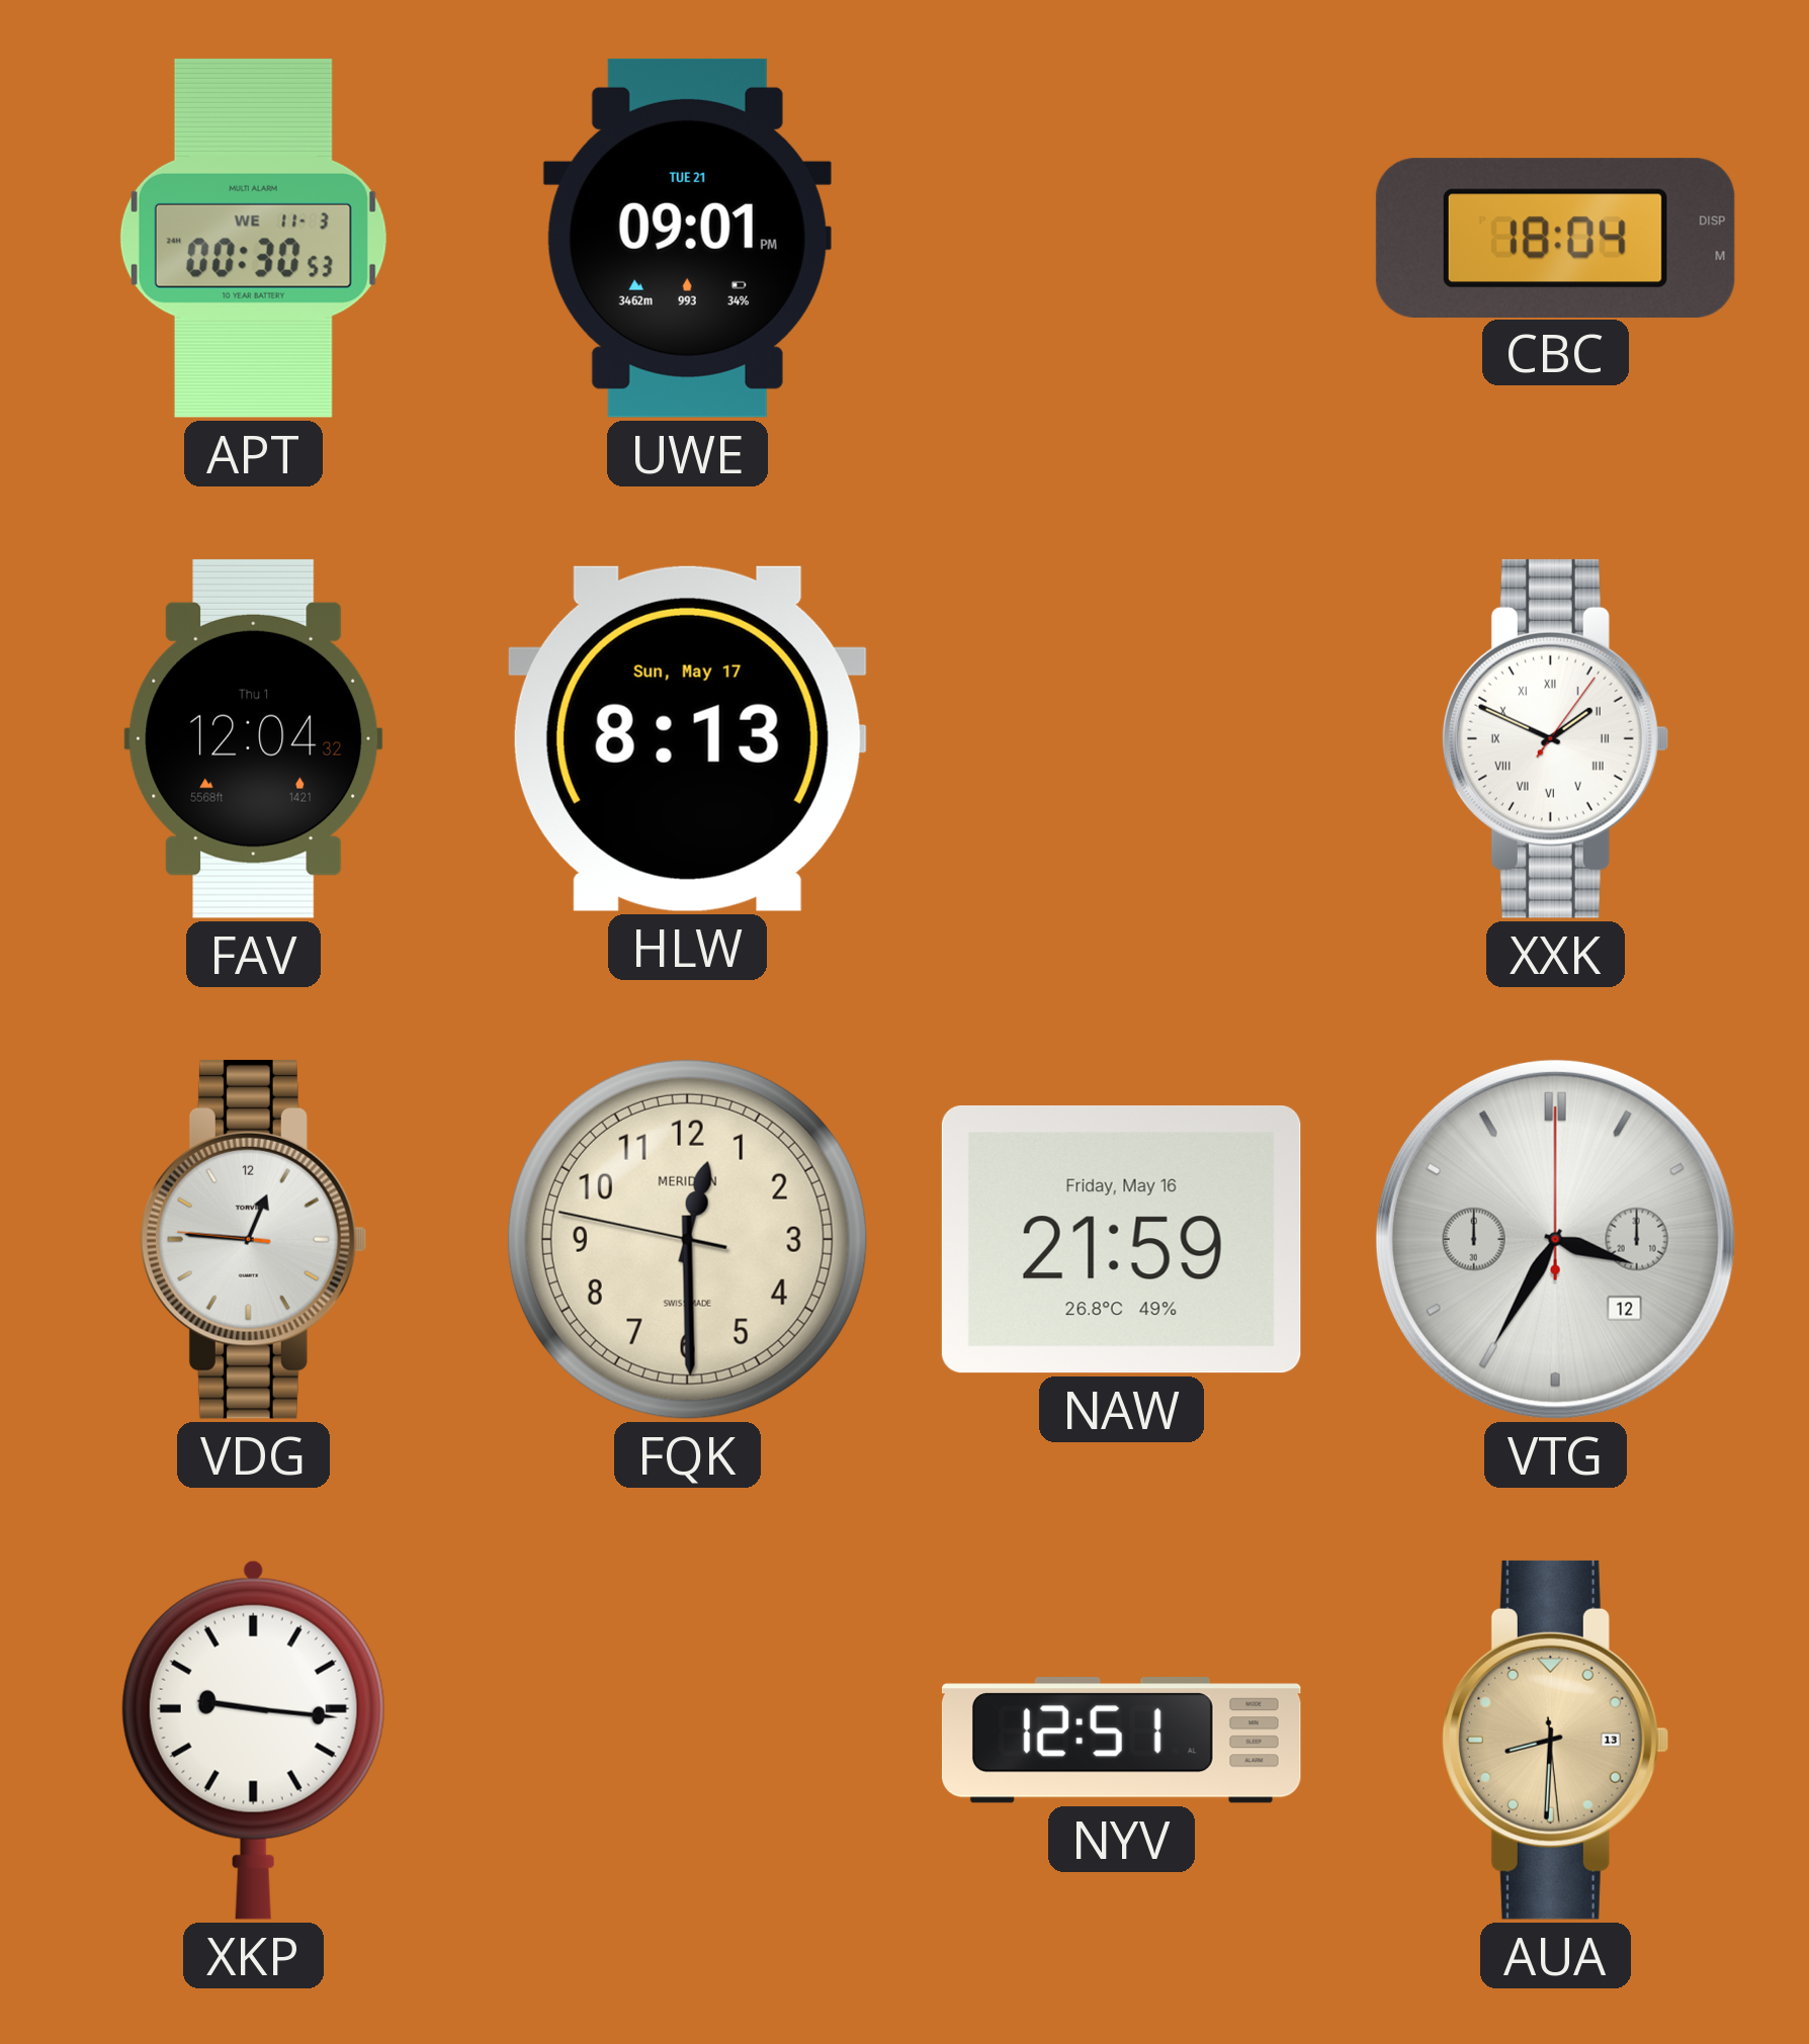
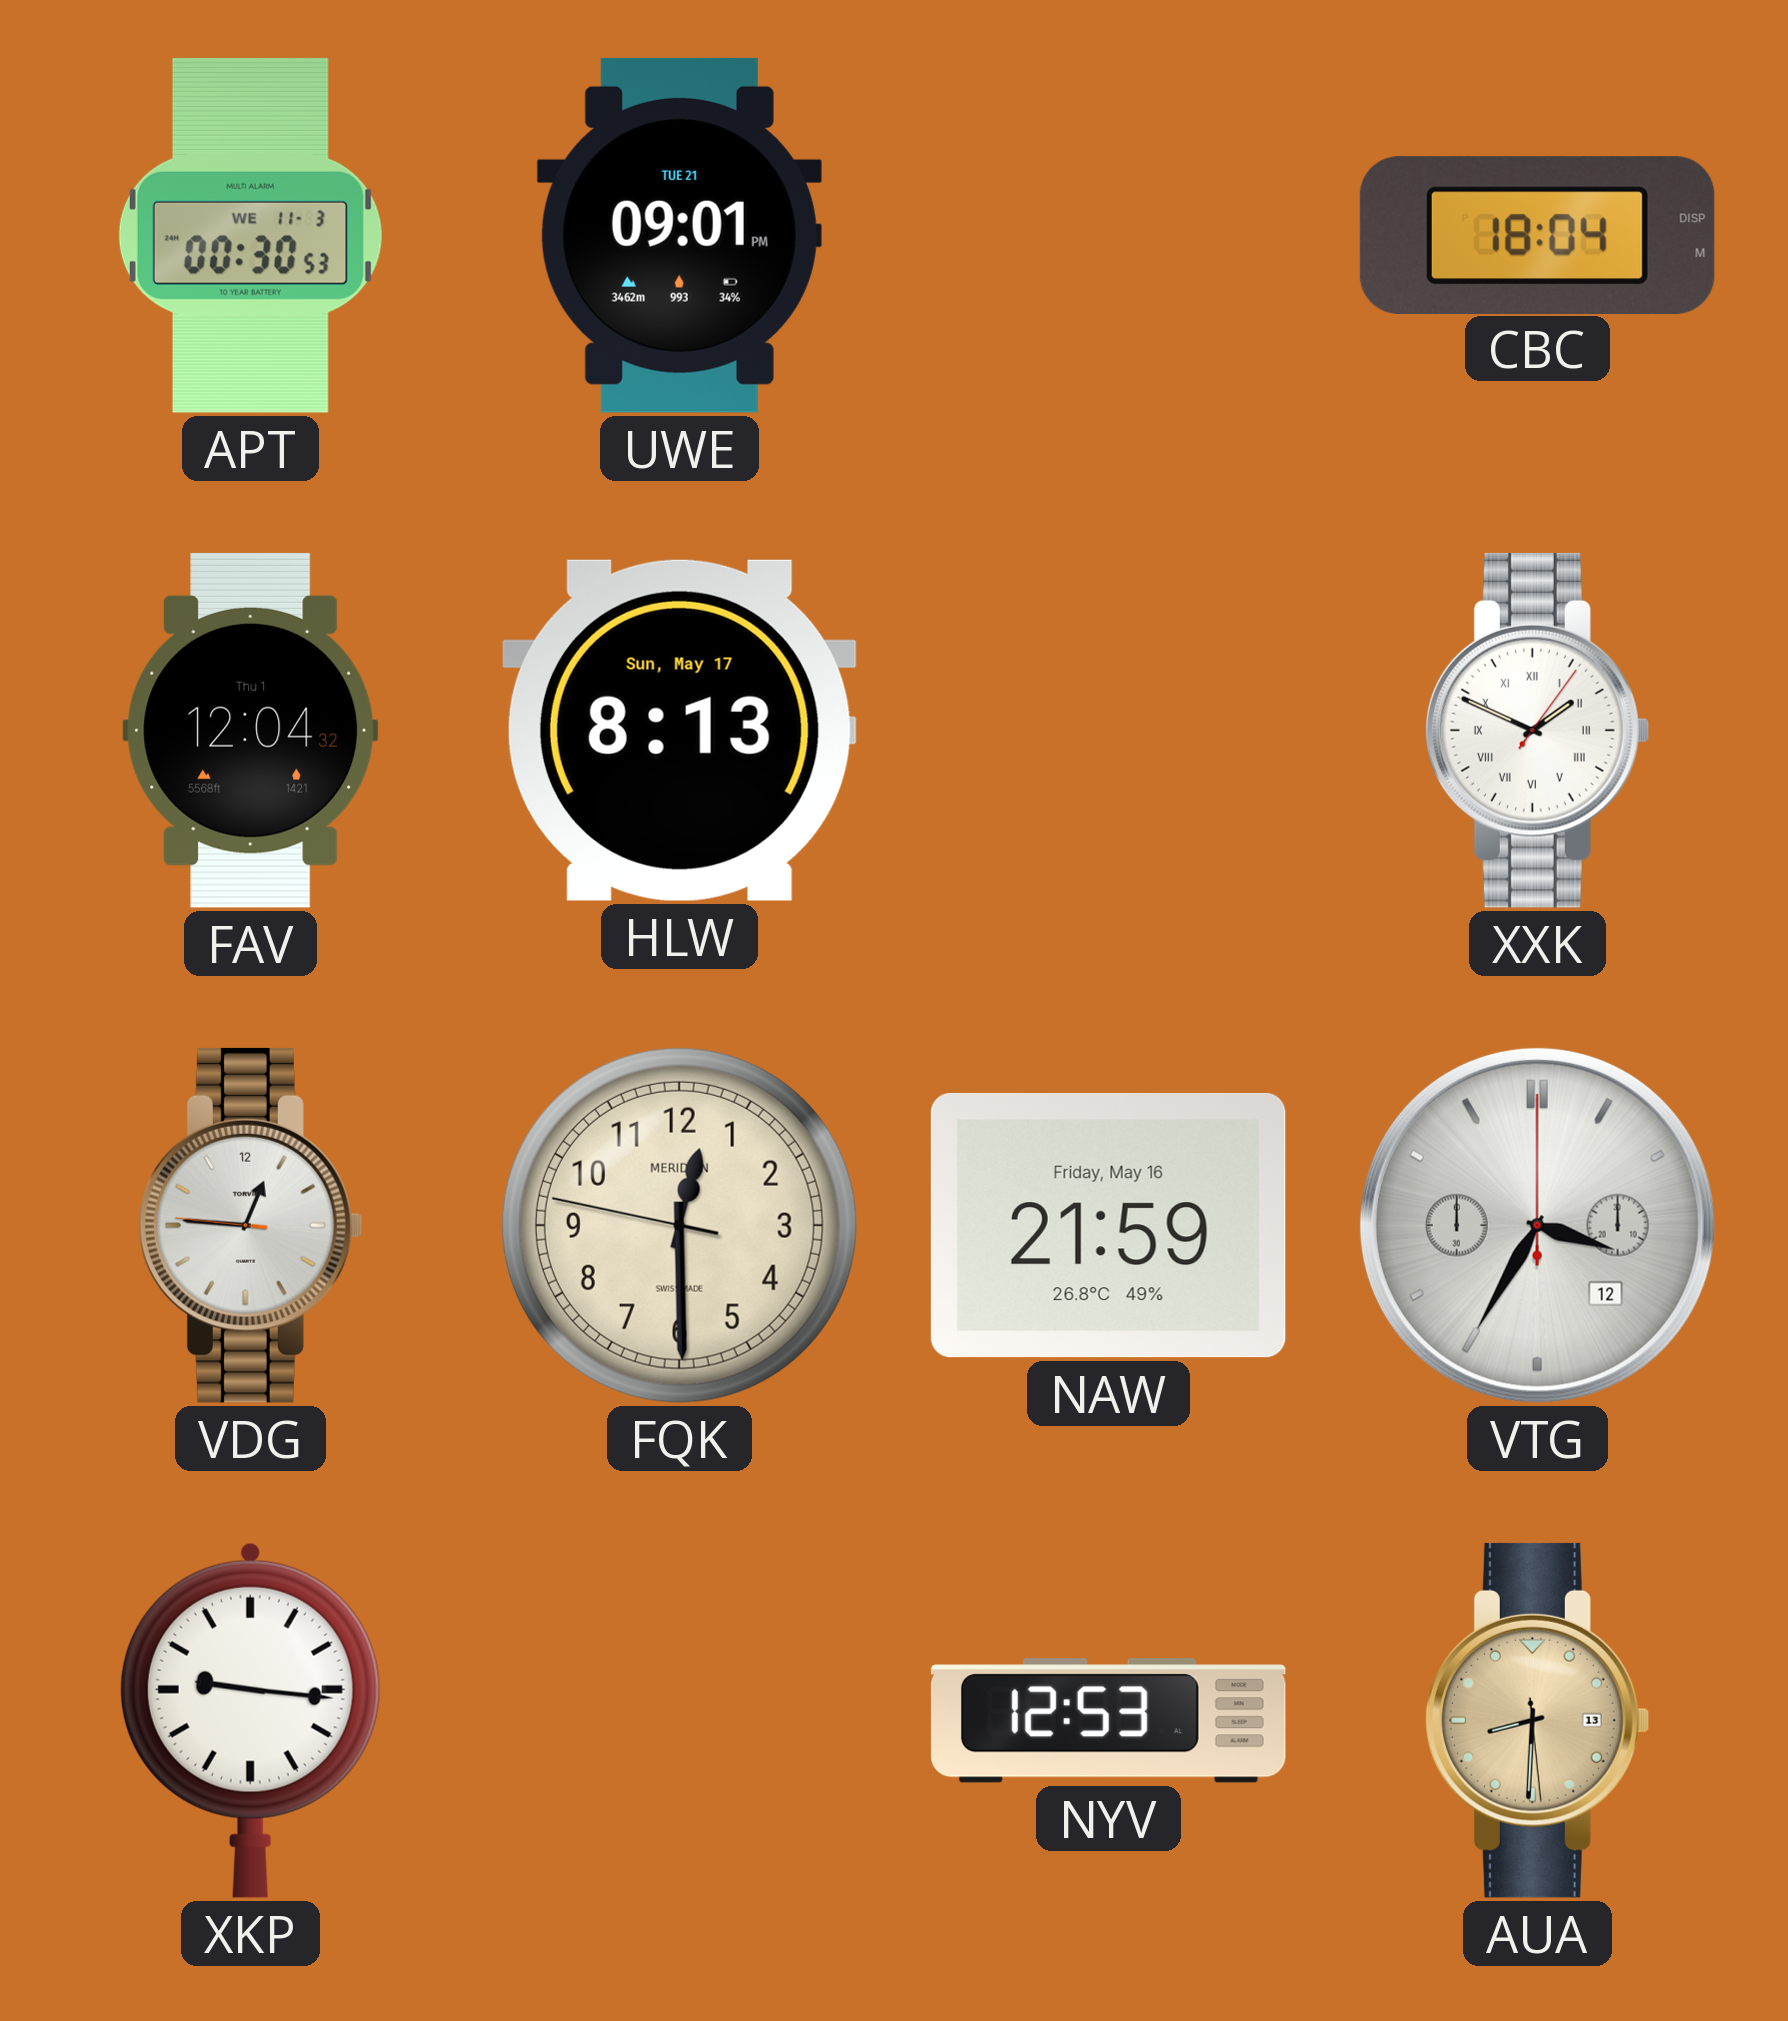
NYV: 12:51 -> 12:53 (1108, 1721)
